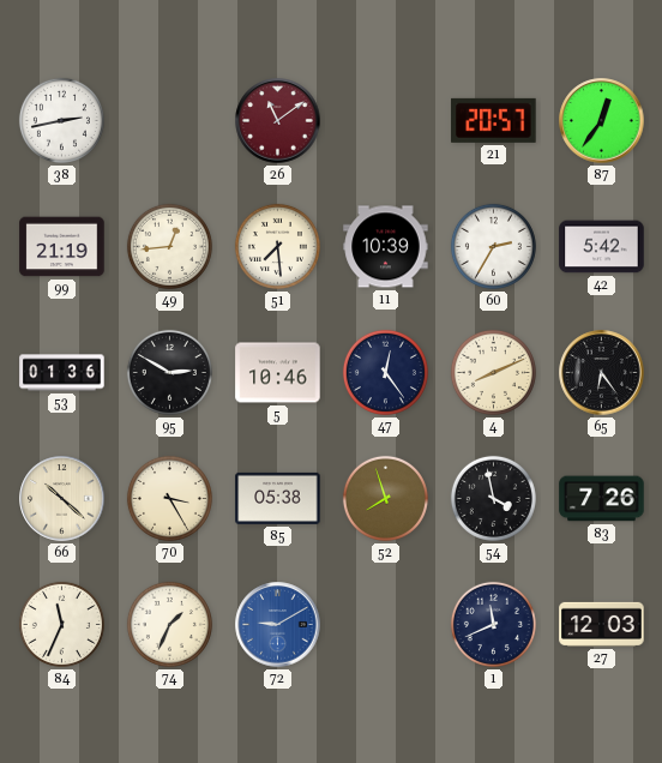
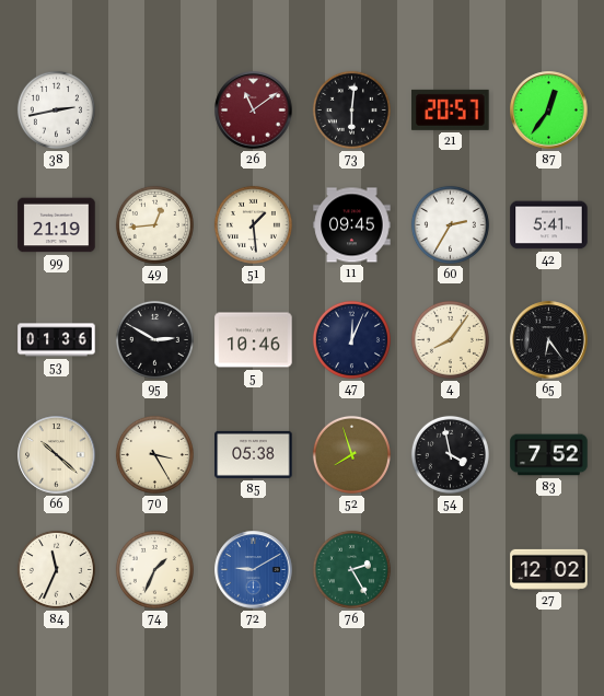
73: none -> 6:01 (351, 109)
51: 7:29 -> 1:29 (253, 224)
11: 10:39 -> 09:45 (352, 225)
42: 5:42 -> 5:41 (549, 225)
47: 12:24 -> 12:04 (351, 339)
4: 8:11 -> 8:06 (450, 339)
83: 7:26 -> 7:52 (549, 455)
76: none -> 2:25 (351, 569)
1: 11:41 -> none (493, 624)
27: 12:03 -> 12:02 (549, 569)
